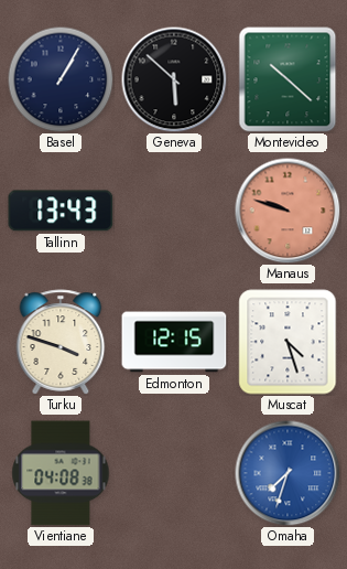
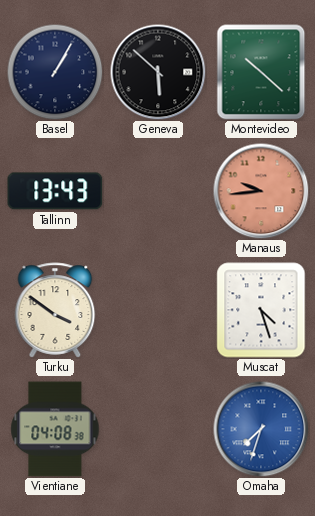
Manaus: 9:48 -> 9:44 (261, 191)
Turku: 3:48 -> 3:51 (55, 310)
Edmonton: 12:15 -> none (174, 342)
